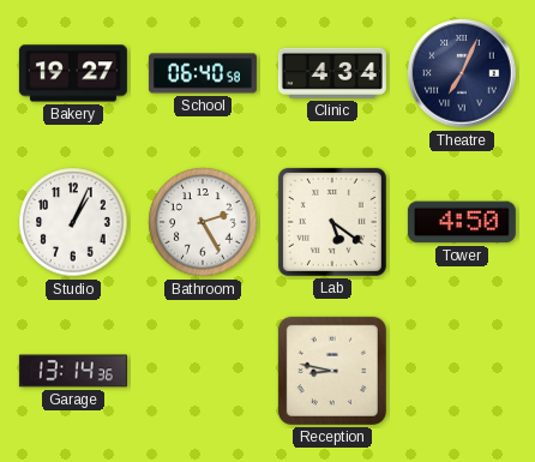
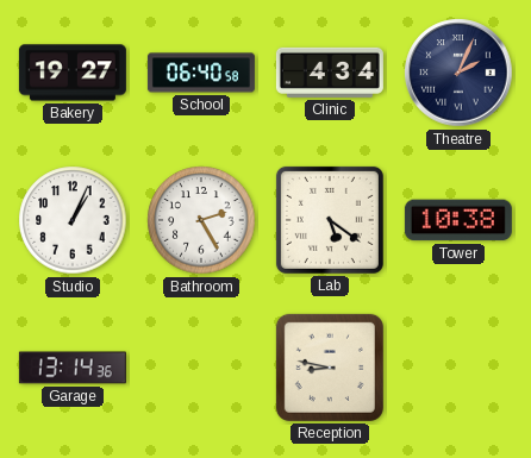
Theatre: 7:04 -> 2:04 (458, 73)
Tower: 4:50 -> 10:38 (458, 220)
